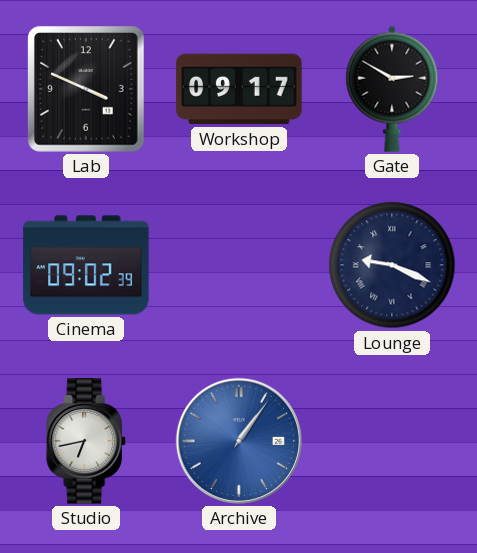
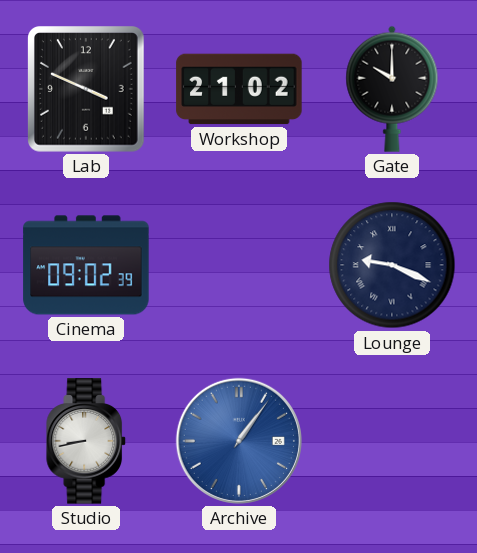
Workshop: 09:17 -> 21:02 (239, 89)
Gate: 2:50 -> 10:00 (392, 89)
Studio: 6:43 -> 8:43 (86, 441)
